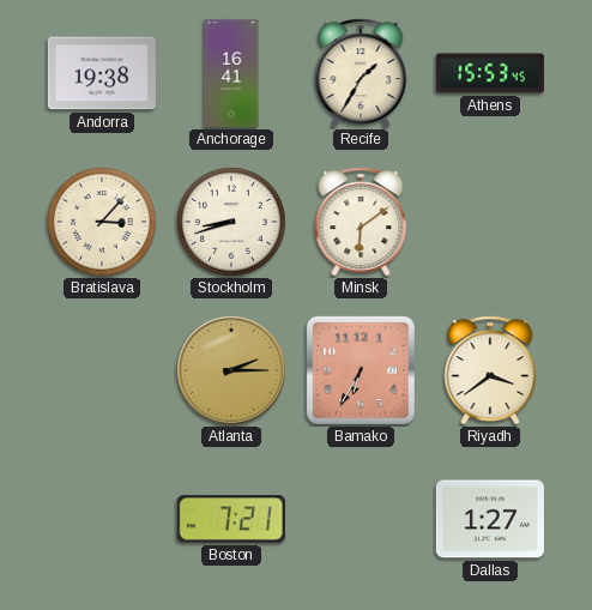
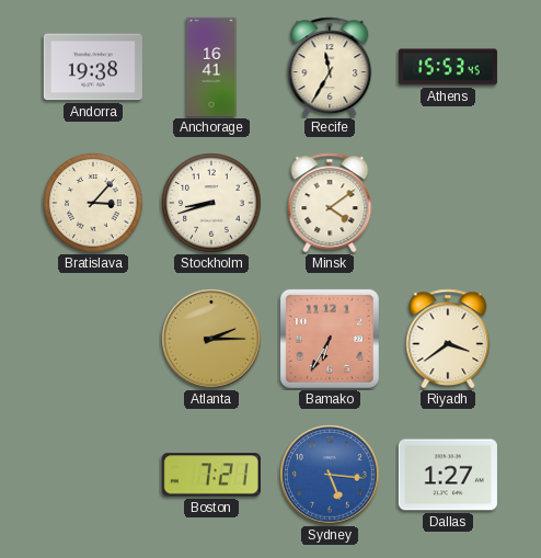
Recife: 1:35 -> 11:35 (330, 67)
Minsk: 6:09 -> 4:09 (330, 203)
Sydney: none -> 5:16 (330, 475)
